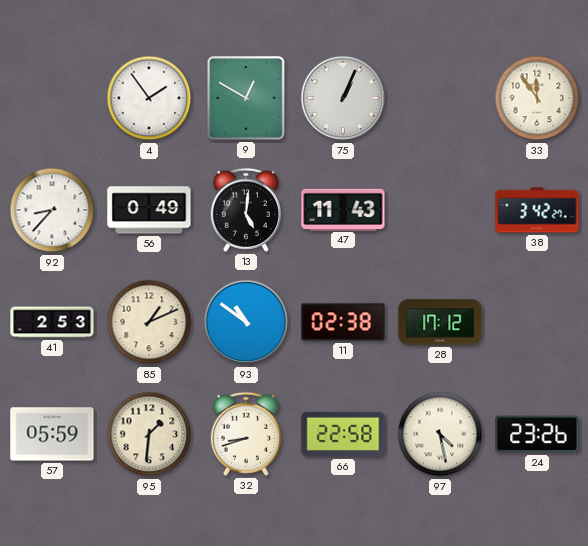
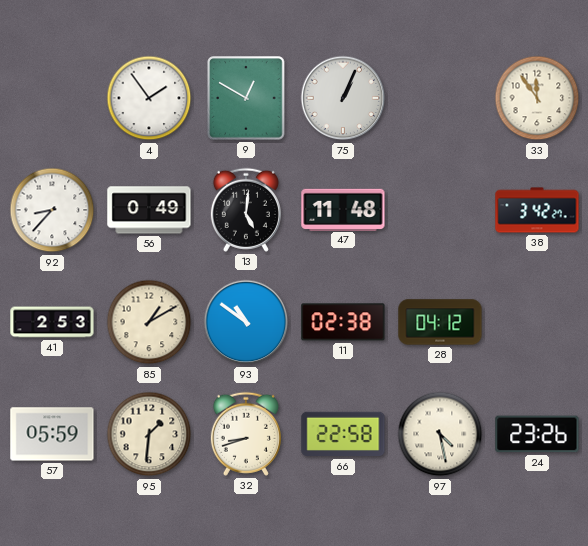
47: 11:43 -> 11:48 (343, 209)
85: 1:11 -> 1:10 (149, 322)
28: 17:12 -> 04:12 (440, 322)
